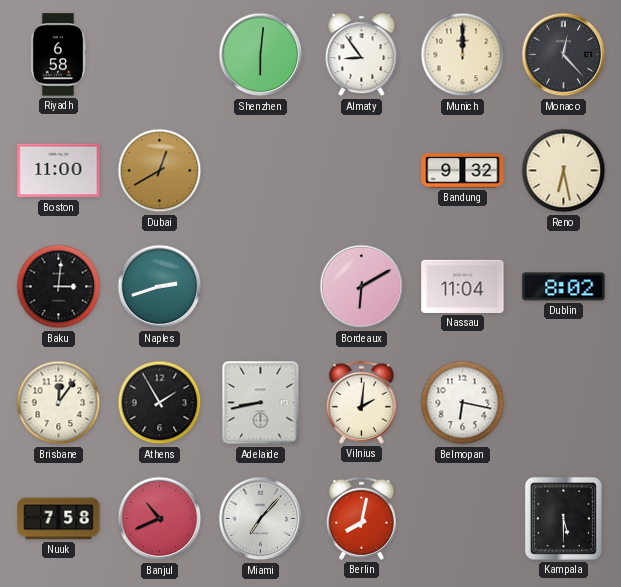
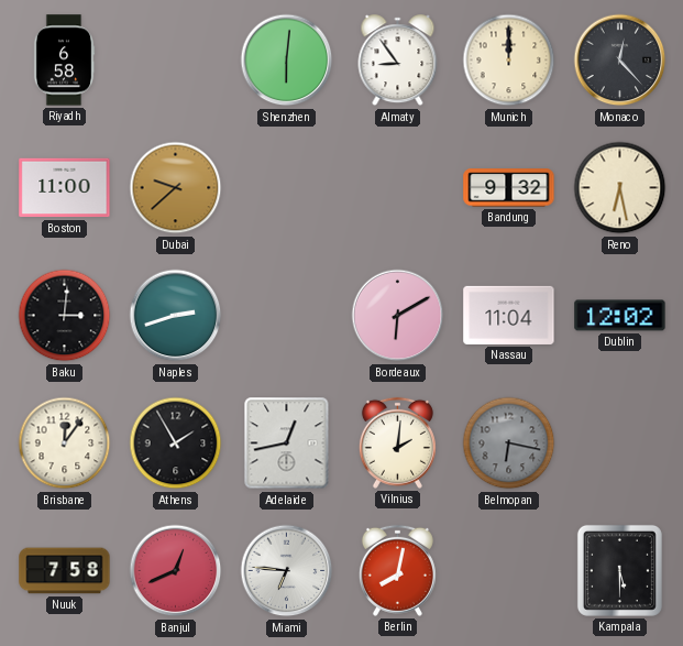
Dubai: 12:40 -> 9:38 (176, 188)
Dublin: 8:02 -> 12:02 (620, 316)
Adelaide: 8:43 -> 12:43 (287, 444)
Belmopan dial: white -> grey (509, 444)
Banjul: 10:41 -> 12:41 (176, 571)
Miami: 7:07 -> 6:46 (287, 571)
